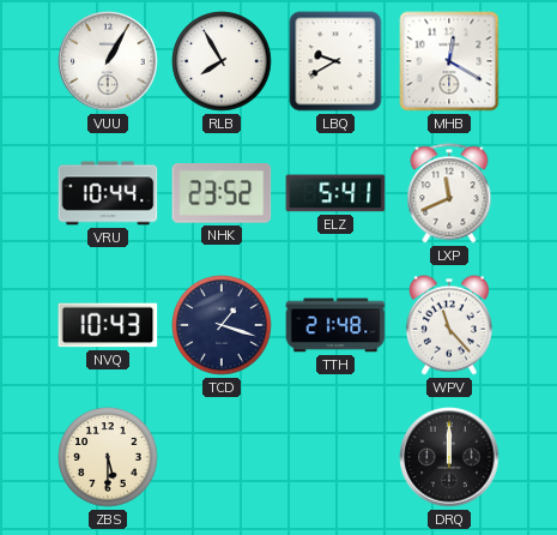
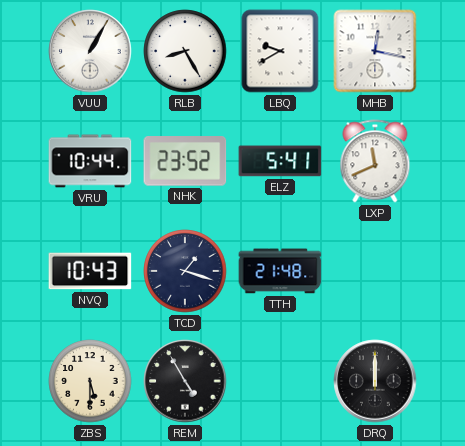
RLB: 7:55 -> 8:25 (185, 51)
MHB: 12:20 -> 12:17 (375, 51)
WPV: 11:23 -> none (449, 325)
REM: none -> 4:55 (185, 381)
